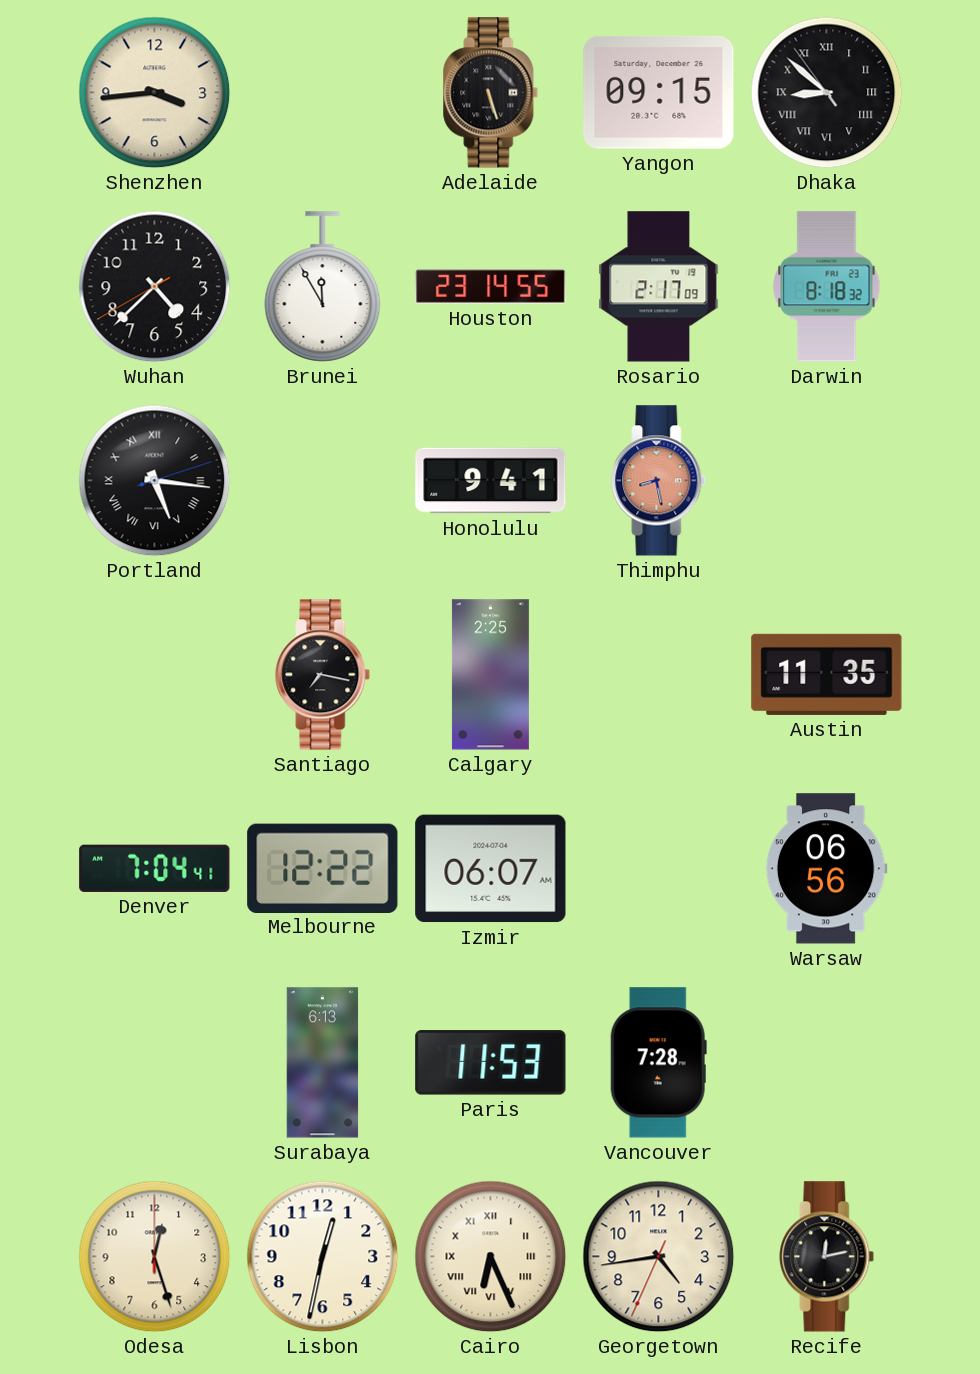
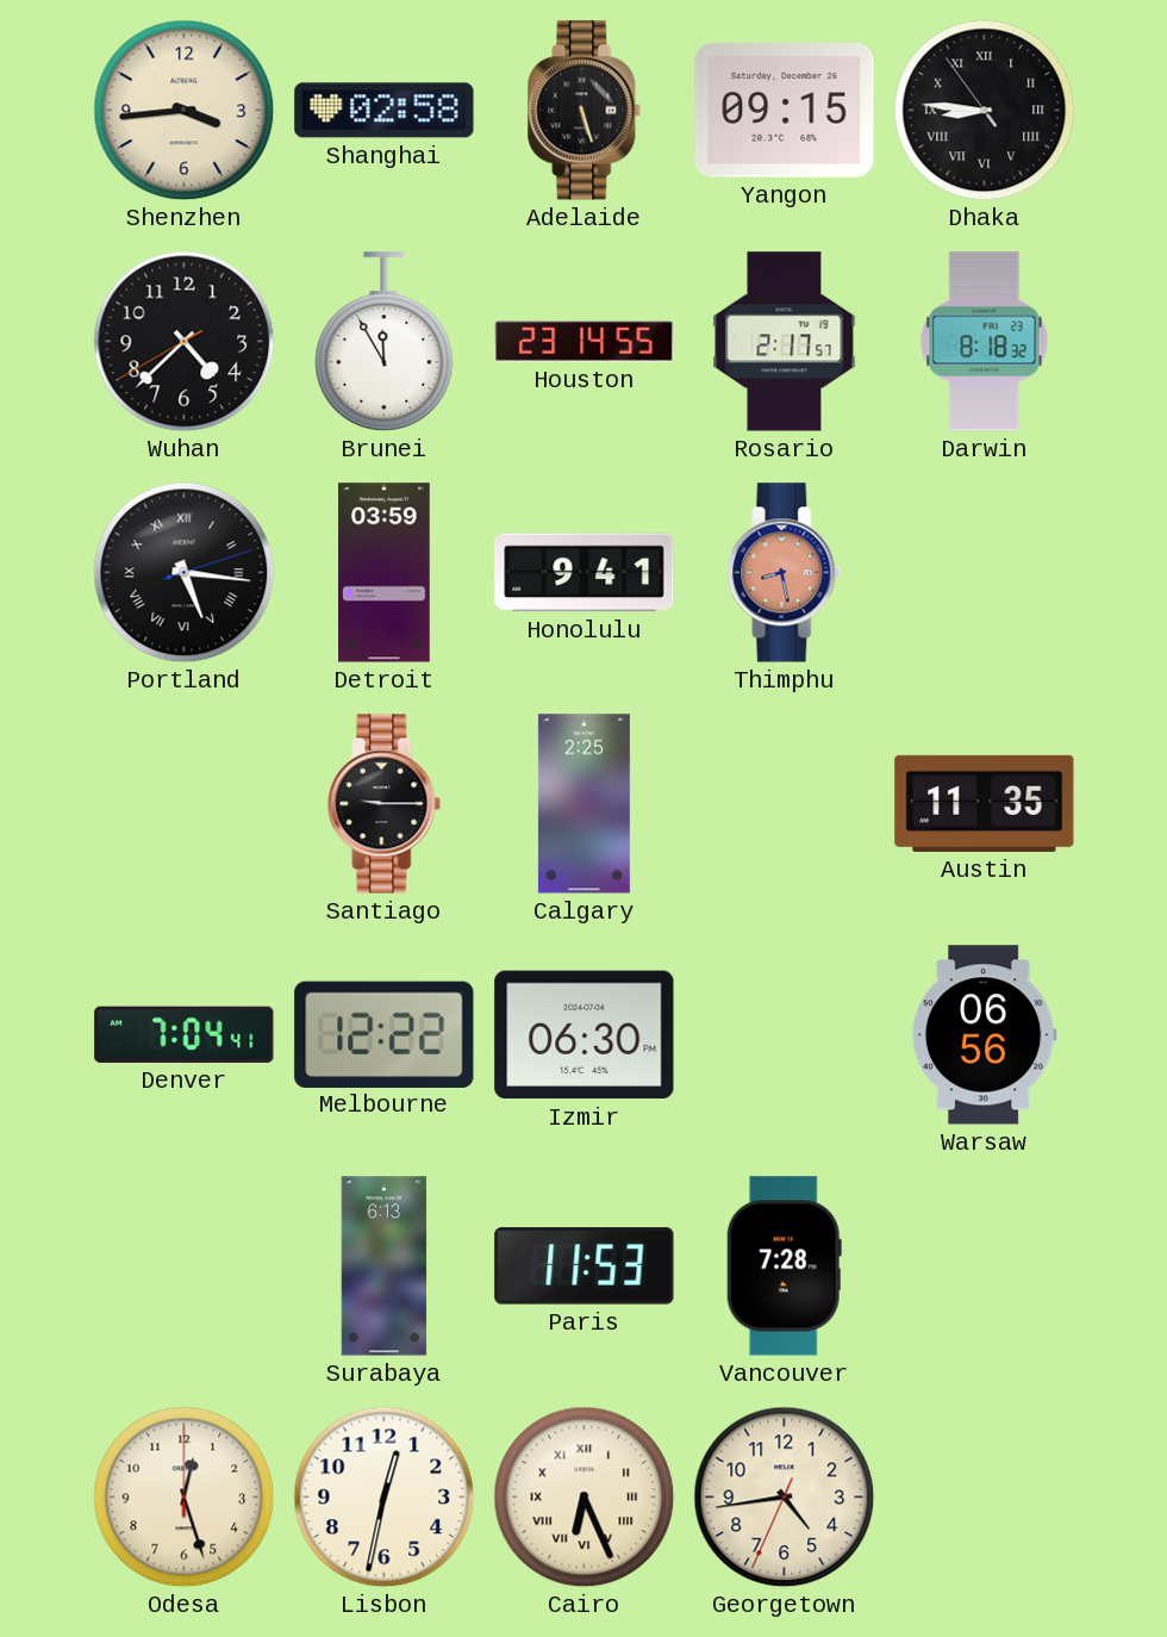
Shanghai: none -> 02:58 (385, 111)
Dhaka: 8:51 -> 8:45 (985, 111)
Rosario: 2:17:09 -> 2:17:57 (785, 342)
Detroit: none -> 03:59 (385, 573)
Santiago: 7:17 -> 9:15 (385, 804)
Izmir: 06:07 -> 06:30 (585, 1035)
Recife: 12:13 -> none (827, 1257)
